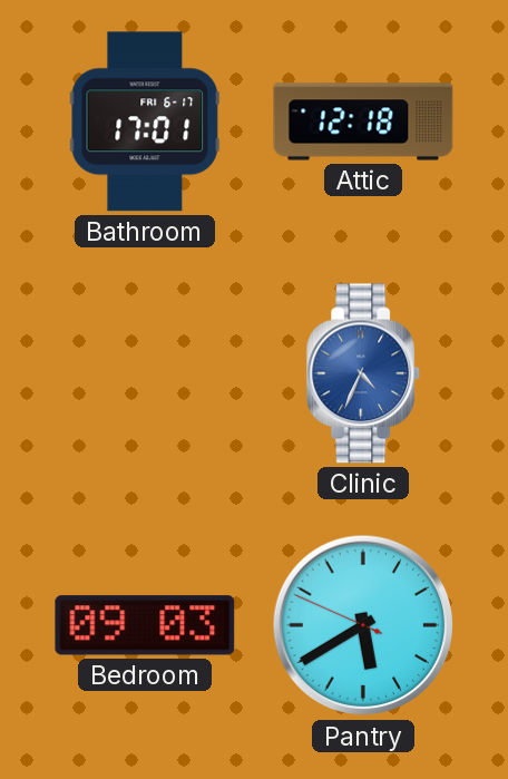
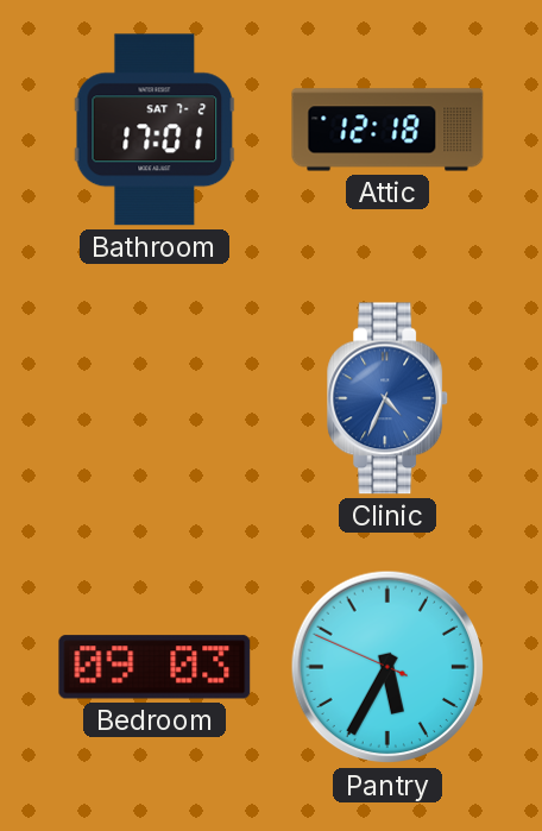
Bathroom date: FRI 6-17 -> SAT 7-2 (155, 130)
Pantry: 5:39 -> 5:34 (387, 667)
